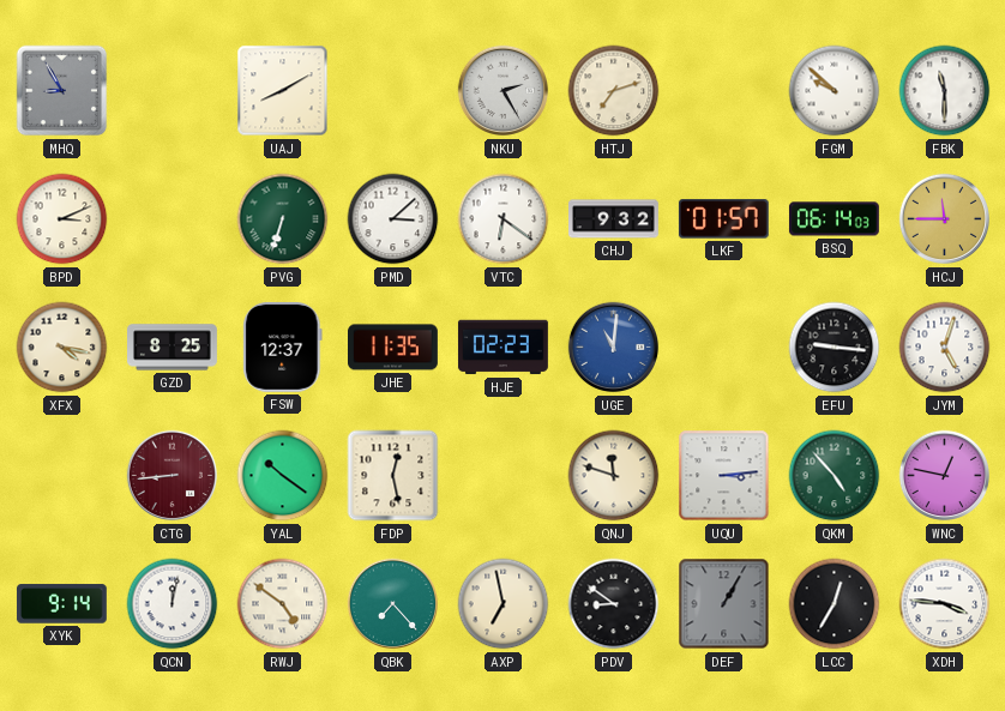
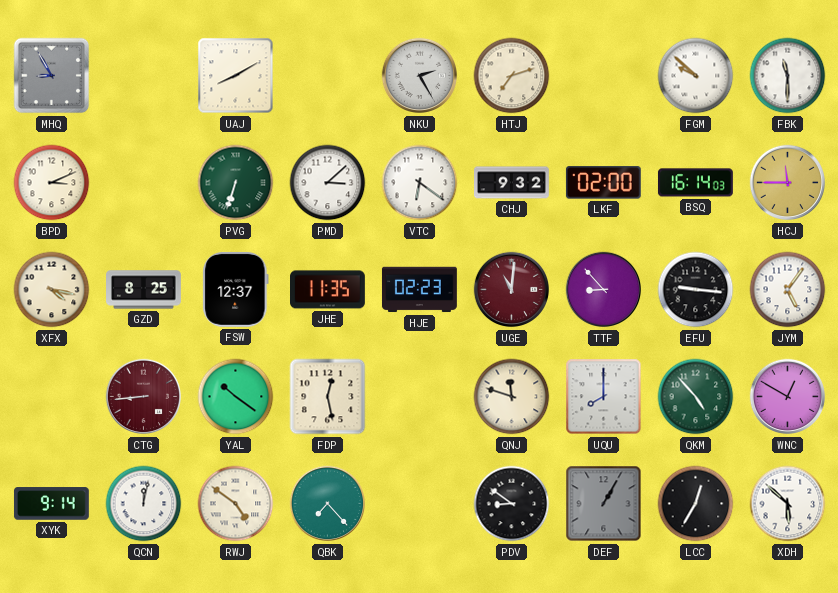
LKF: 01:57 -> 02:00 (603, 183)
BSQ: 06:14 -> 16:14 (695, 183)
UGE dial: blue -> burgundy (512, 290)
TTF: none -> 8:53 (604, 290)
JYM: 5:03 -> 5:06 (788, 290)
UQU: 3:14 -> 8:00 (604, 397)
WNC: 12:47 -> 12:50 (788, 397)
AXP: 6:58 -> none (504, 604)
XDH: 3:46 -> 5:52 (788, 504)
